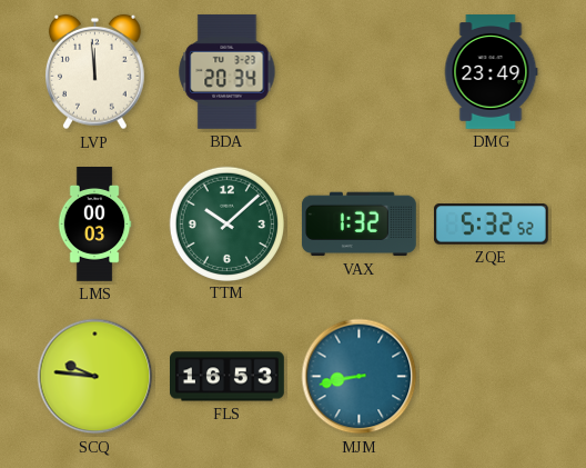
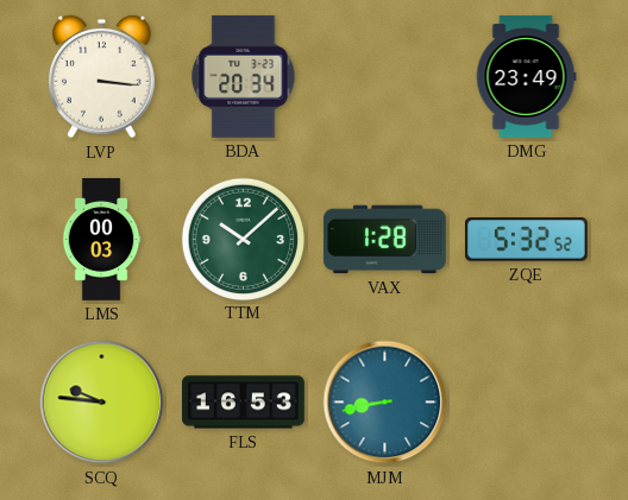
LVP: 11:59 -> 3:16 (102, 77)
VAX: 1:32 -> 1:28 (384, 240)
